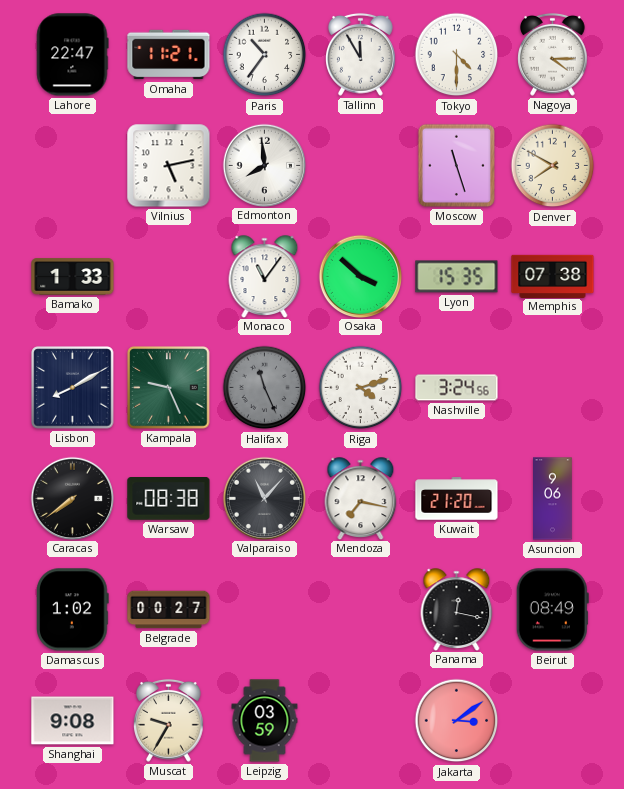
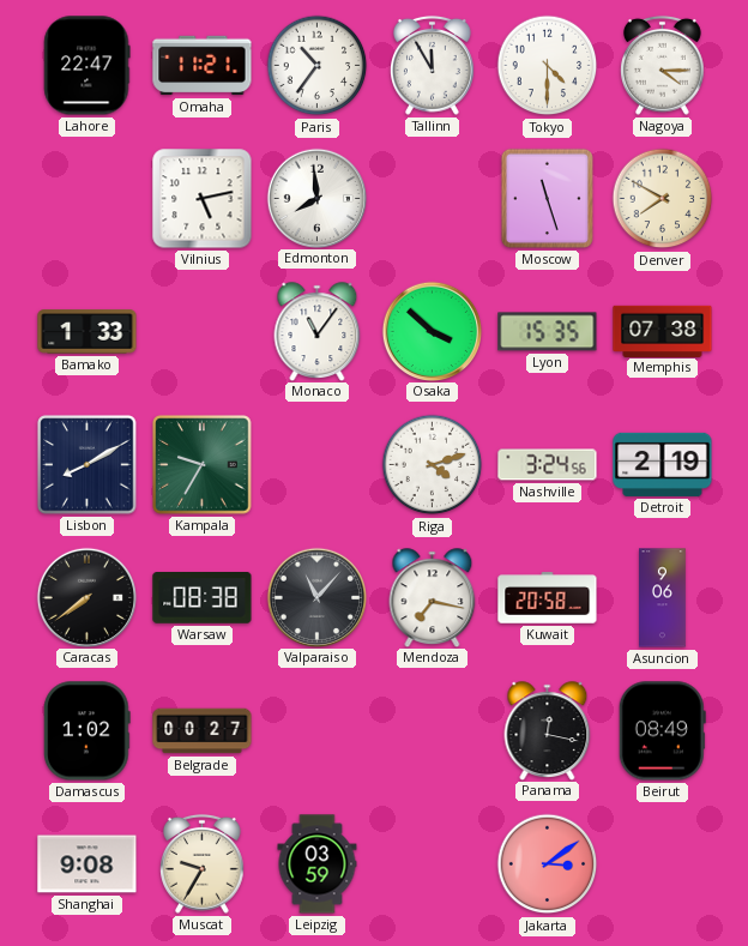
Kampala: 9:26 -> 9:35 (203, 465)
Halifax: 11:26 -> none (265, 388)
Detroit: none -> 2:19 (663, 464)
Kuwait: 21:20 -> 20:58 (548, 598)
